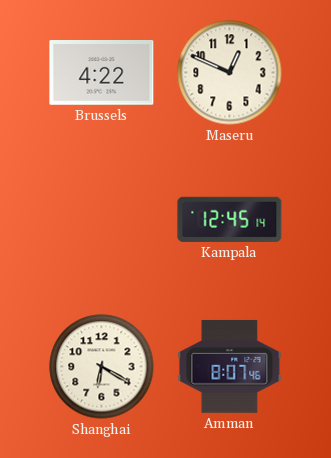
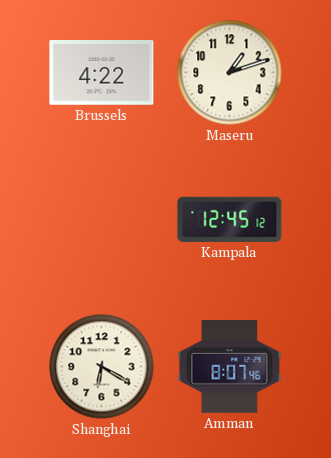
Maseru: 12:49 -> 1:12 (230, 73)
Kampala: 12:45:14 -> 12:45:12 (230, 219)
